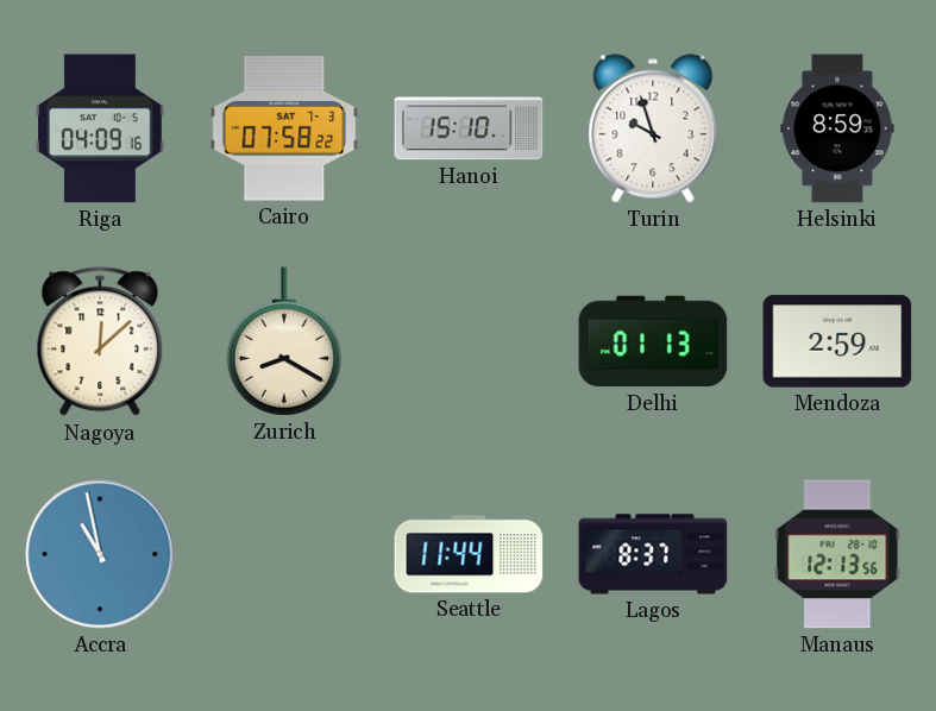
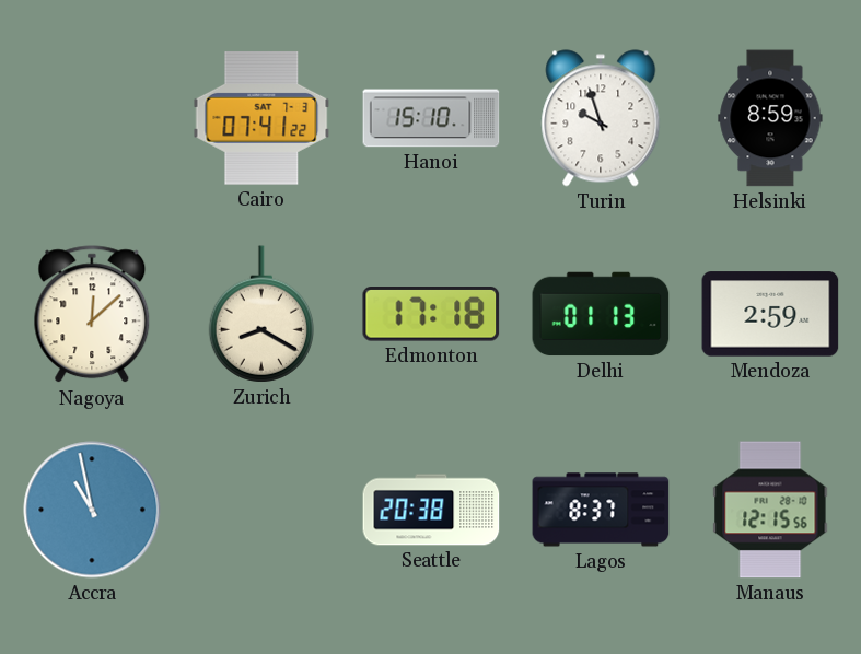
Riga: 04:09 -> none (100, 128)
Cairo: 07:58 -> 07:41 (261, 118)
Edmonton: none -> 17:18 (431, 315)
Seattle: 11:44 -> 20:38 (431, 510)
Manaus: 12:13 -> 12:15 (770, 510)
